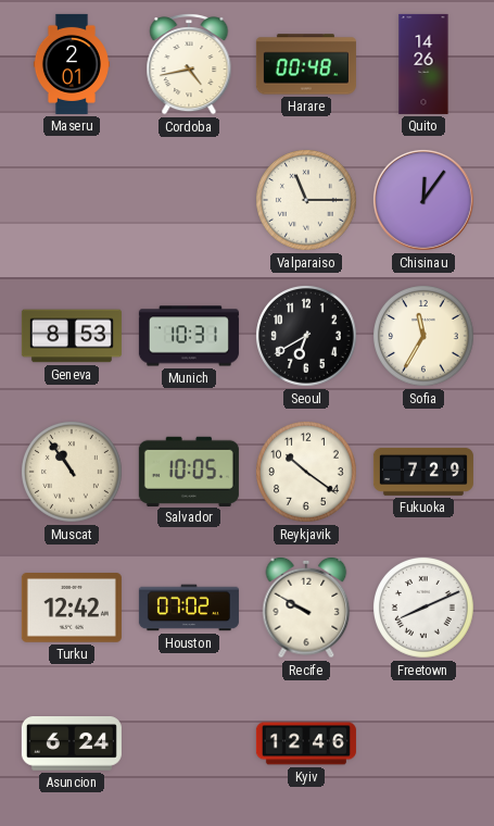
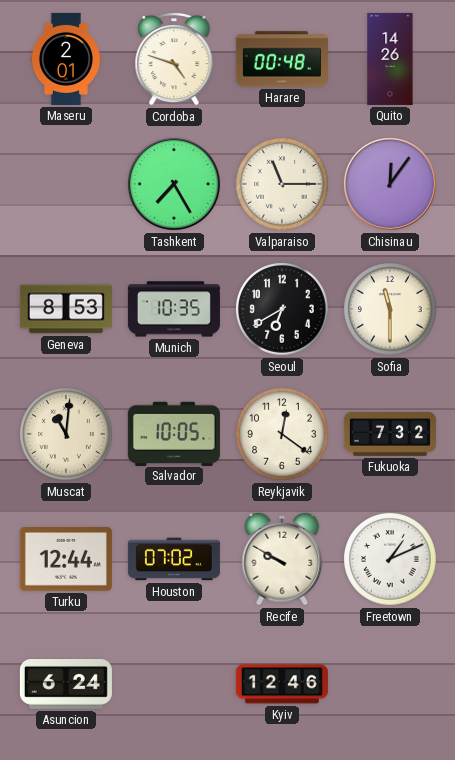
Cordoba: 4:43 -> 4:48 (174, 60)
Tashkent: none -> 7:25 (174, 184)
Munich: 10:31 -> 10:35 (174, 309)
Sofia: 11:35 -> 11:30 (391, 310)
Muscat: 10:54 -> 11:01 (67, 435)
Reykjavik: 10:21 -> 12:21 (283, 435)
Fukuoka: 7:29 -> 7:32 (390, 434)
Turku: 12:42 -> 12:44 (66, 560)
Freetown: 8:11 -> 1:11 (391, 560)
